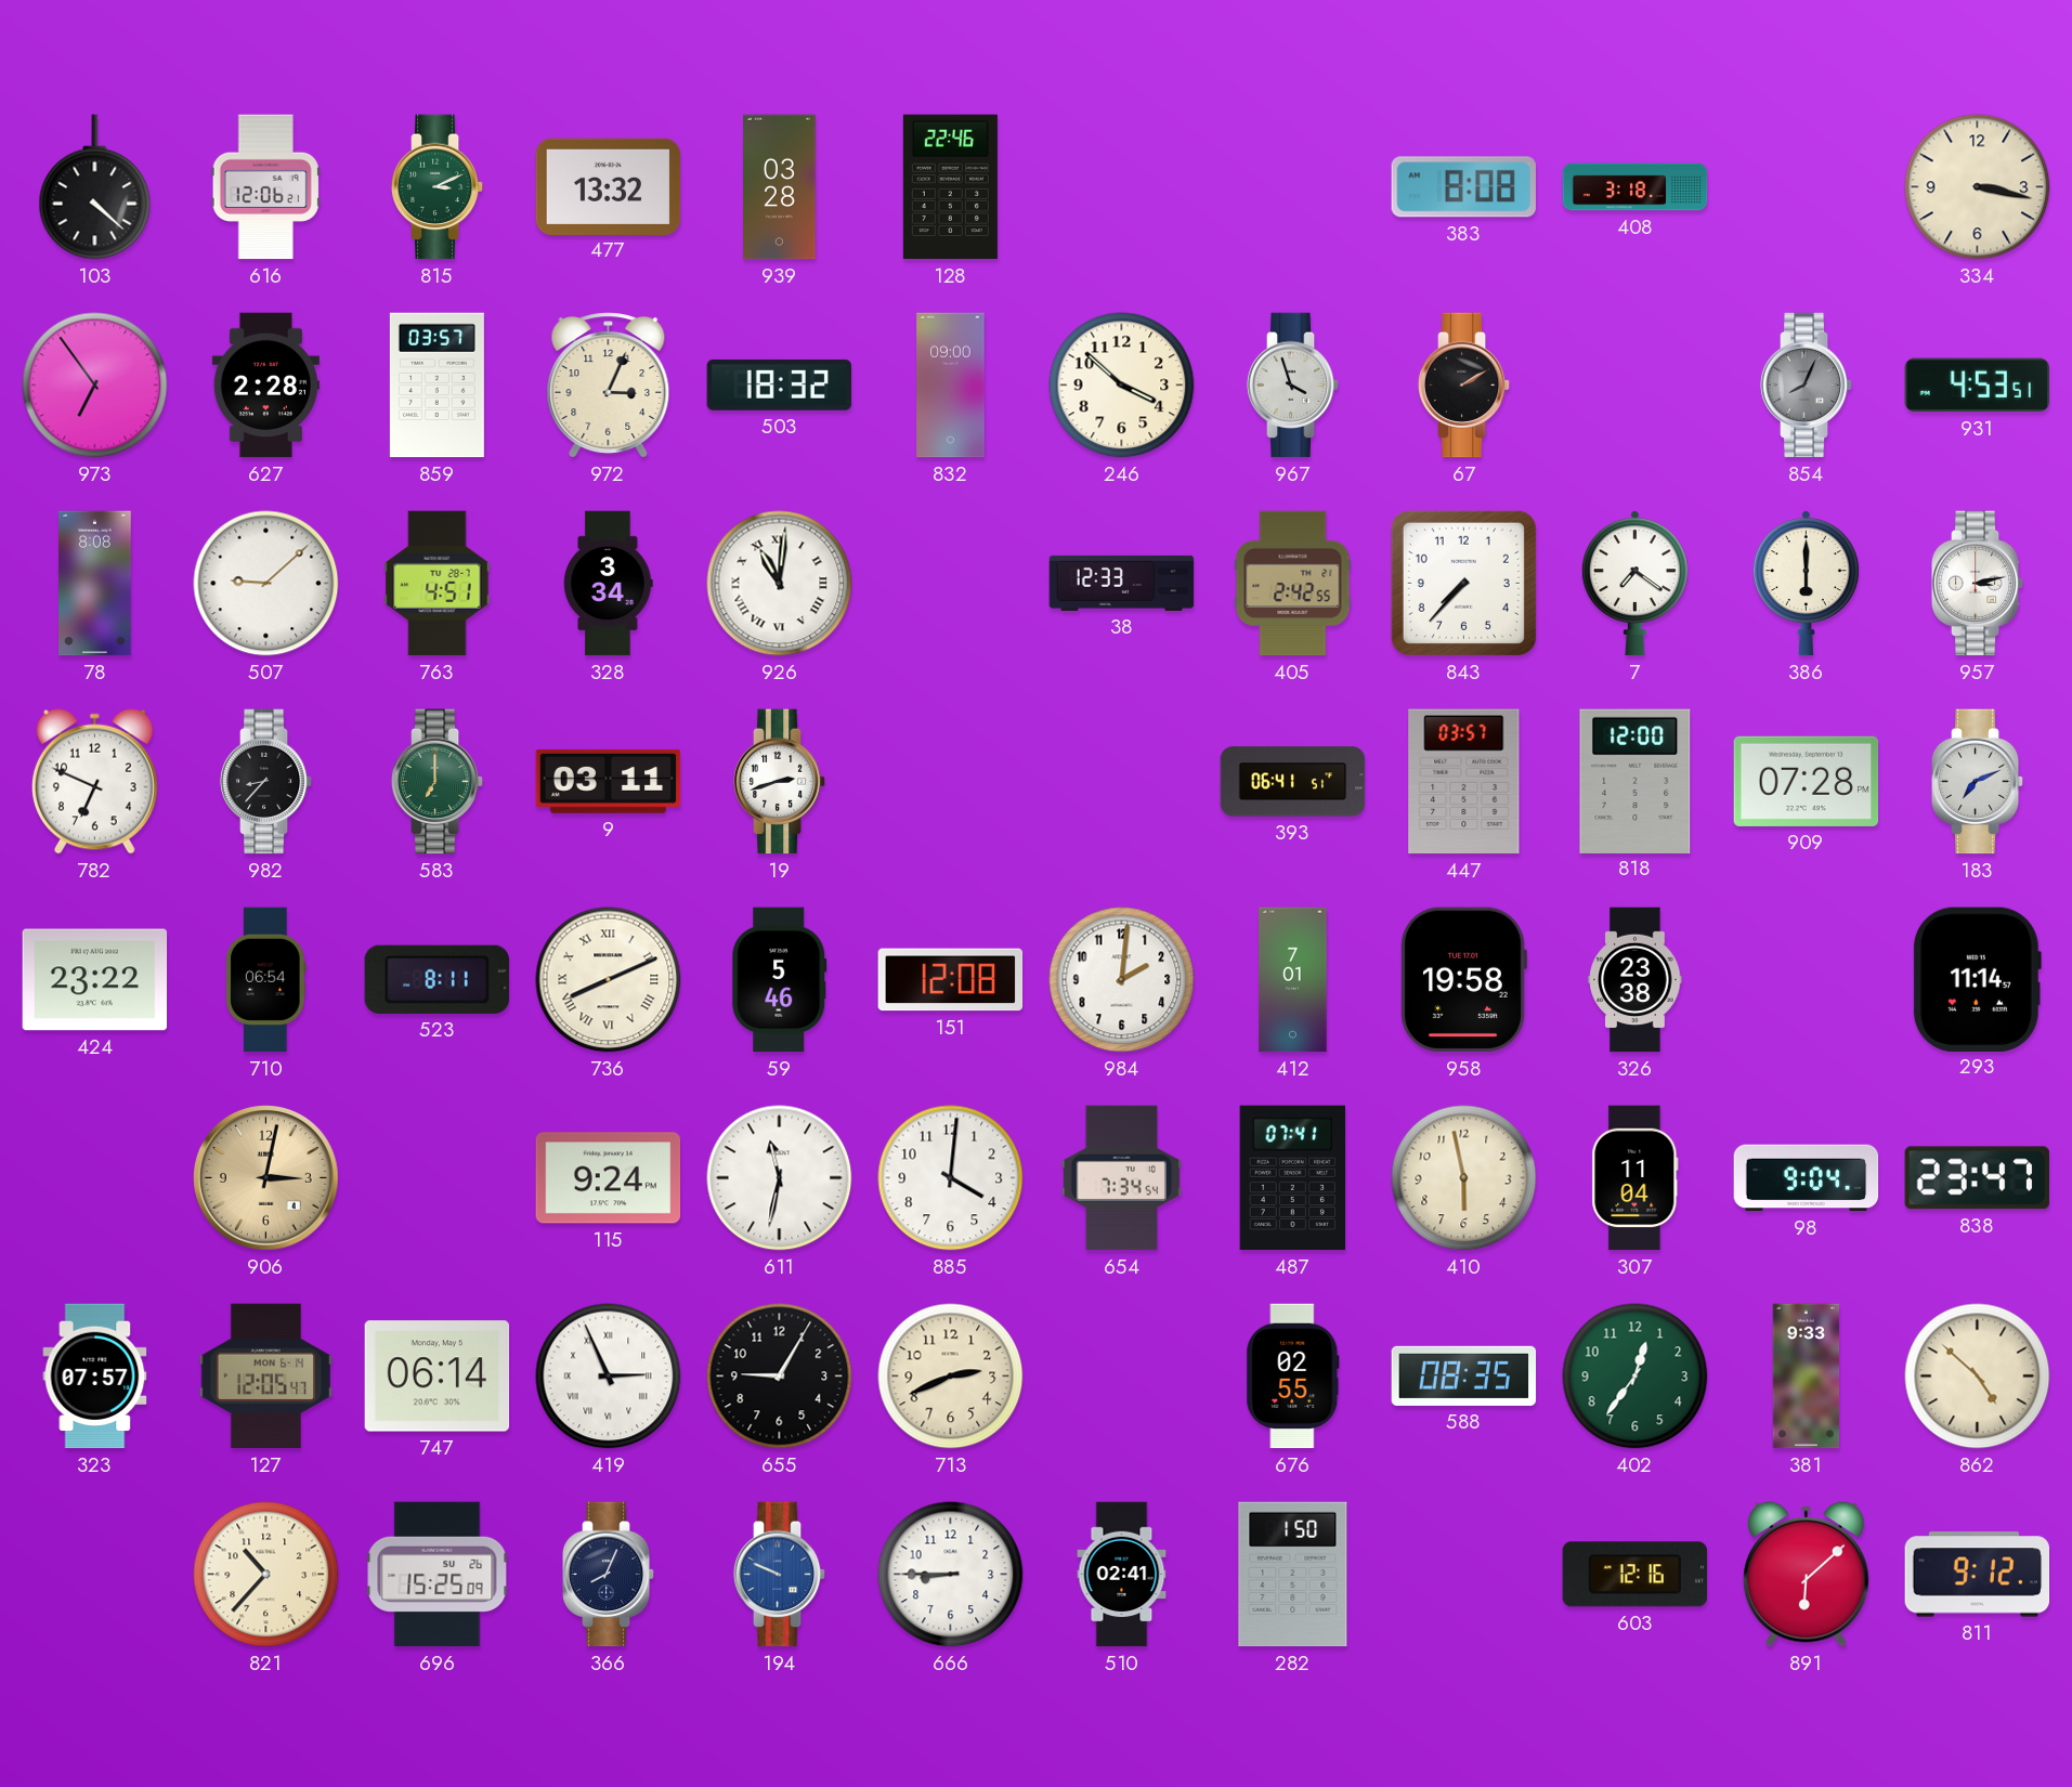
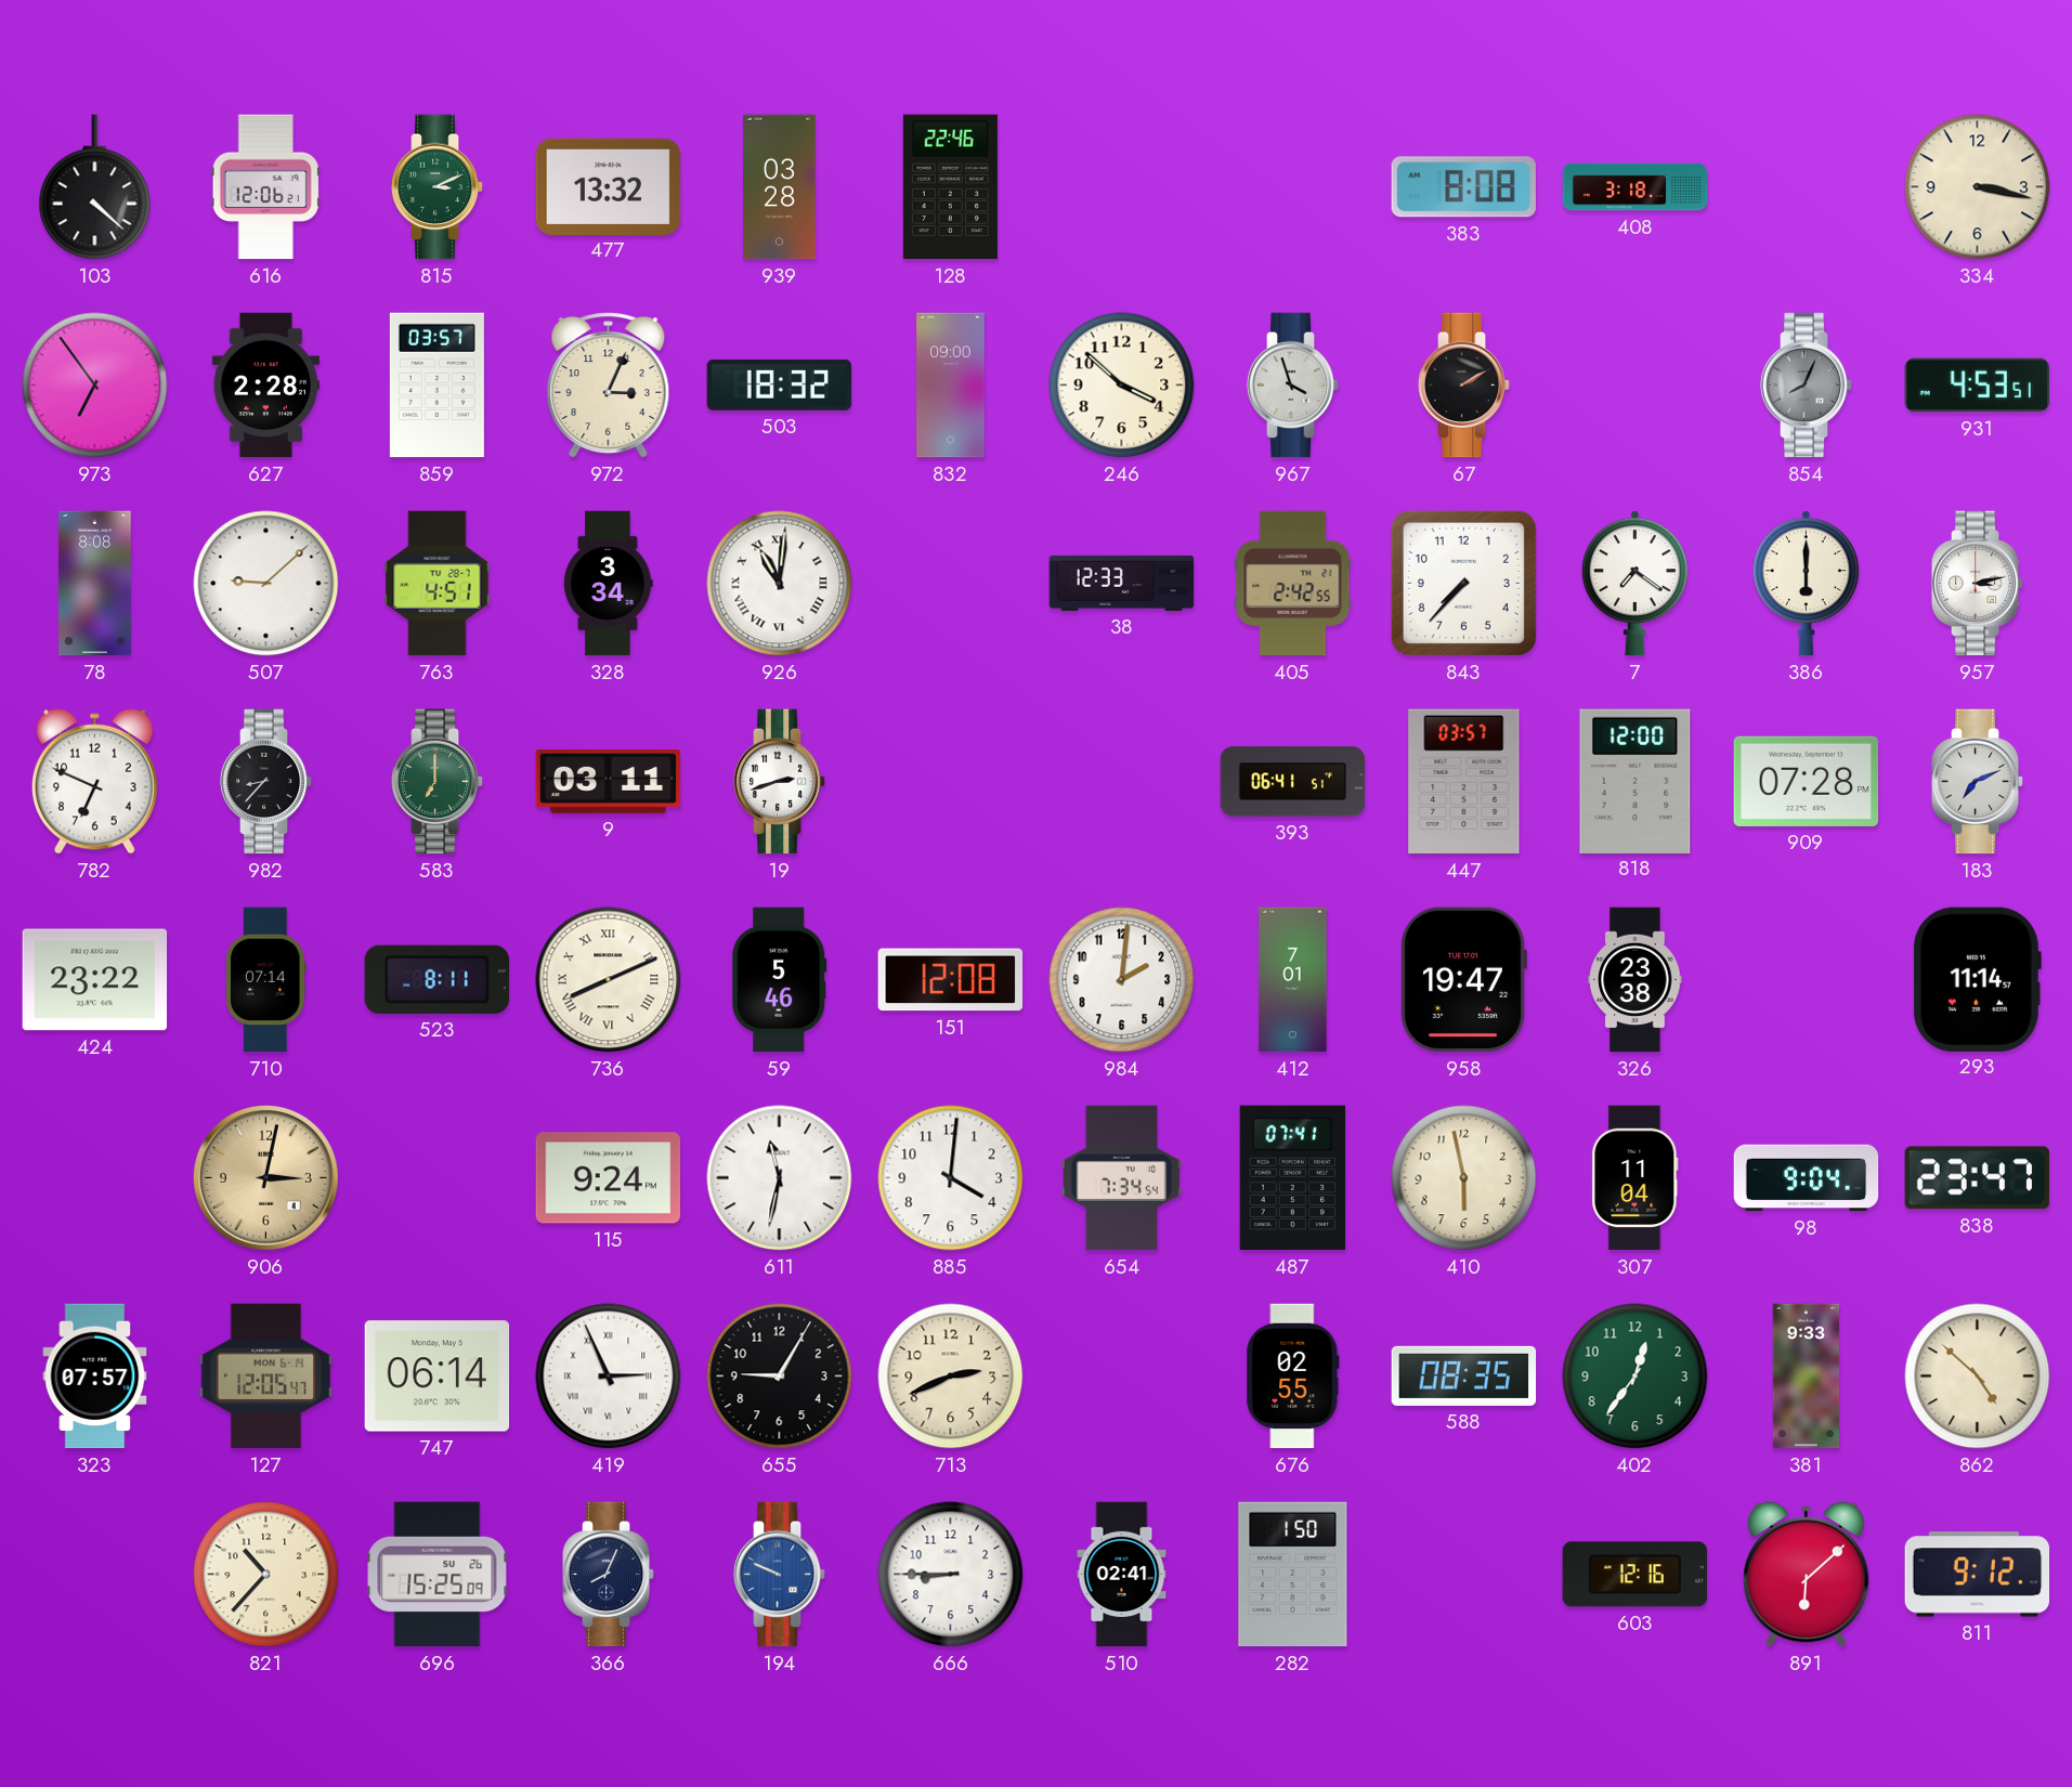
710: 06:54 -> 07:14 (266, 980)
958: 19:58 -> 19:47 (1463, 980)
